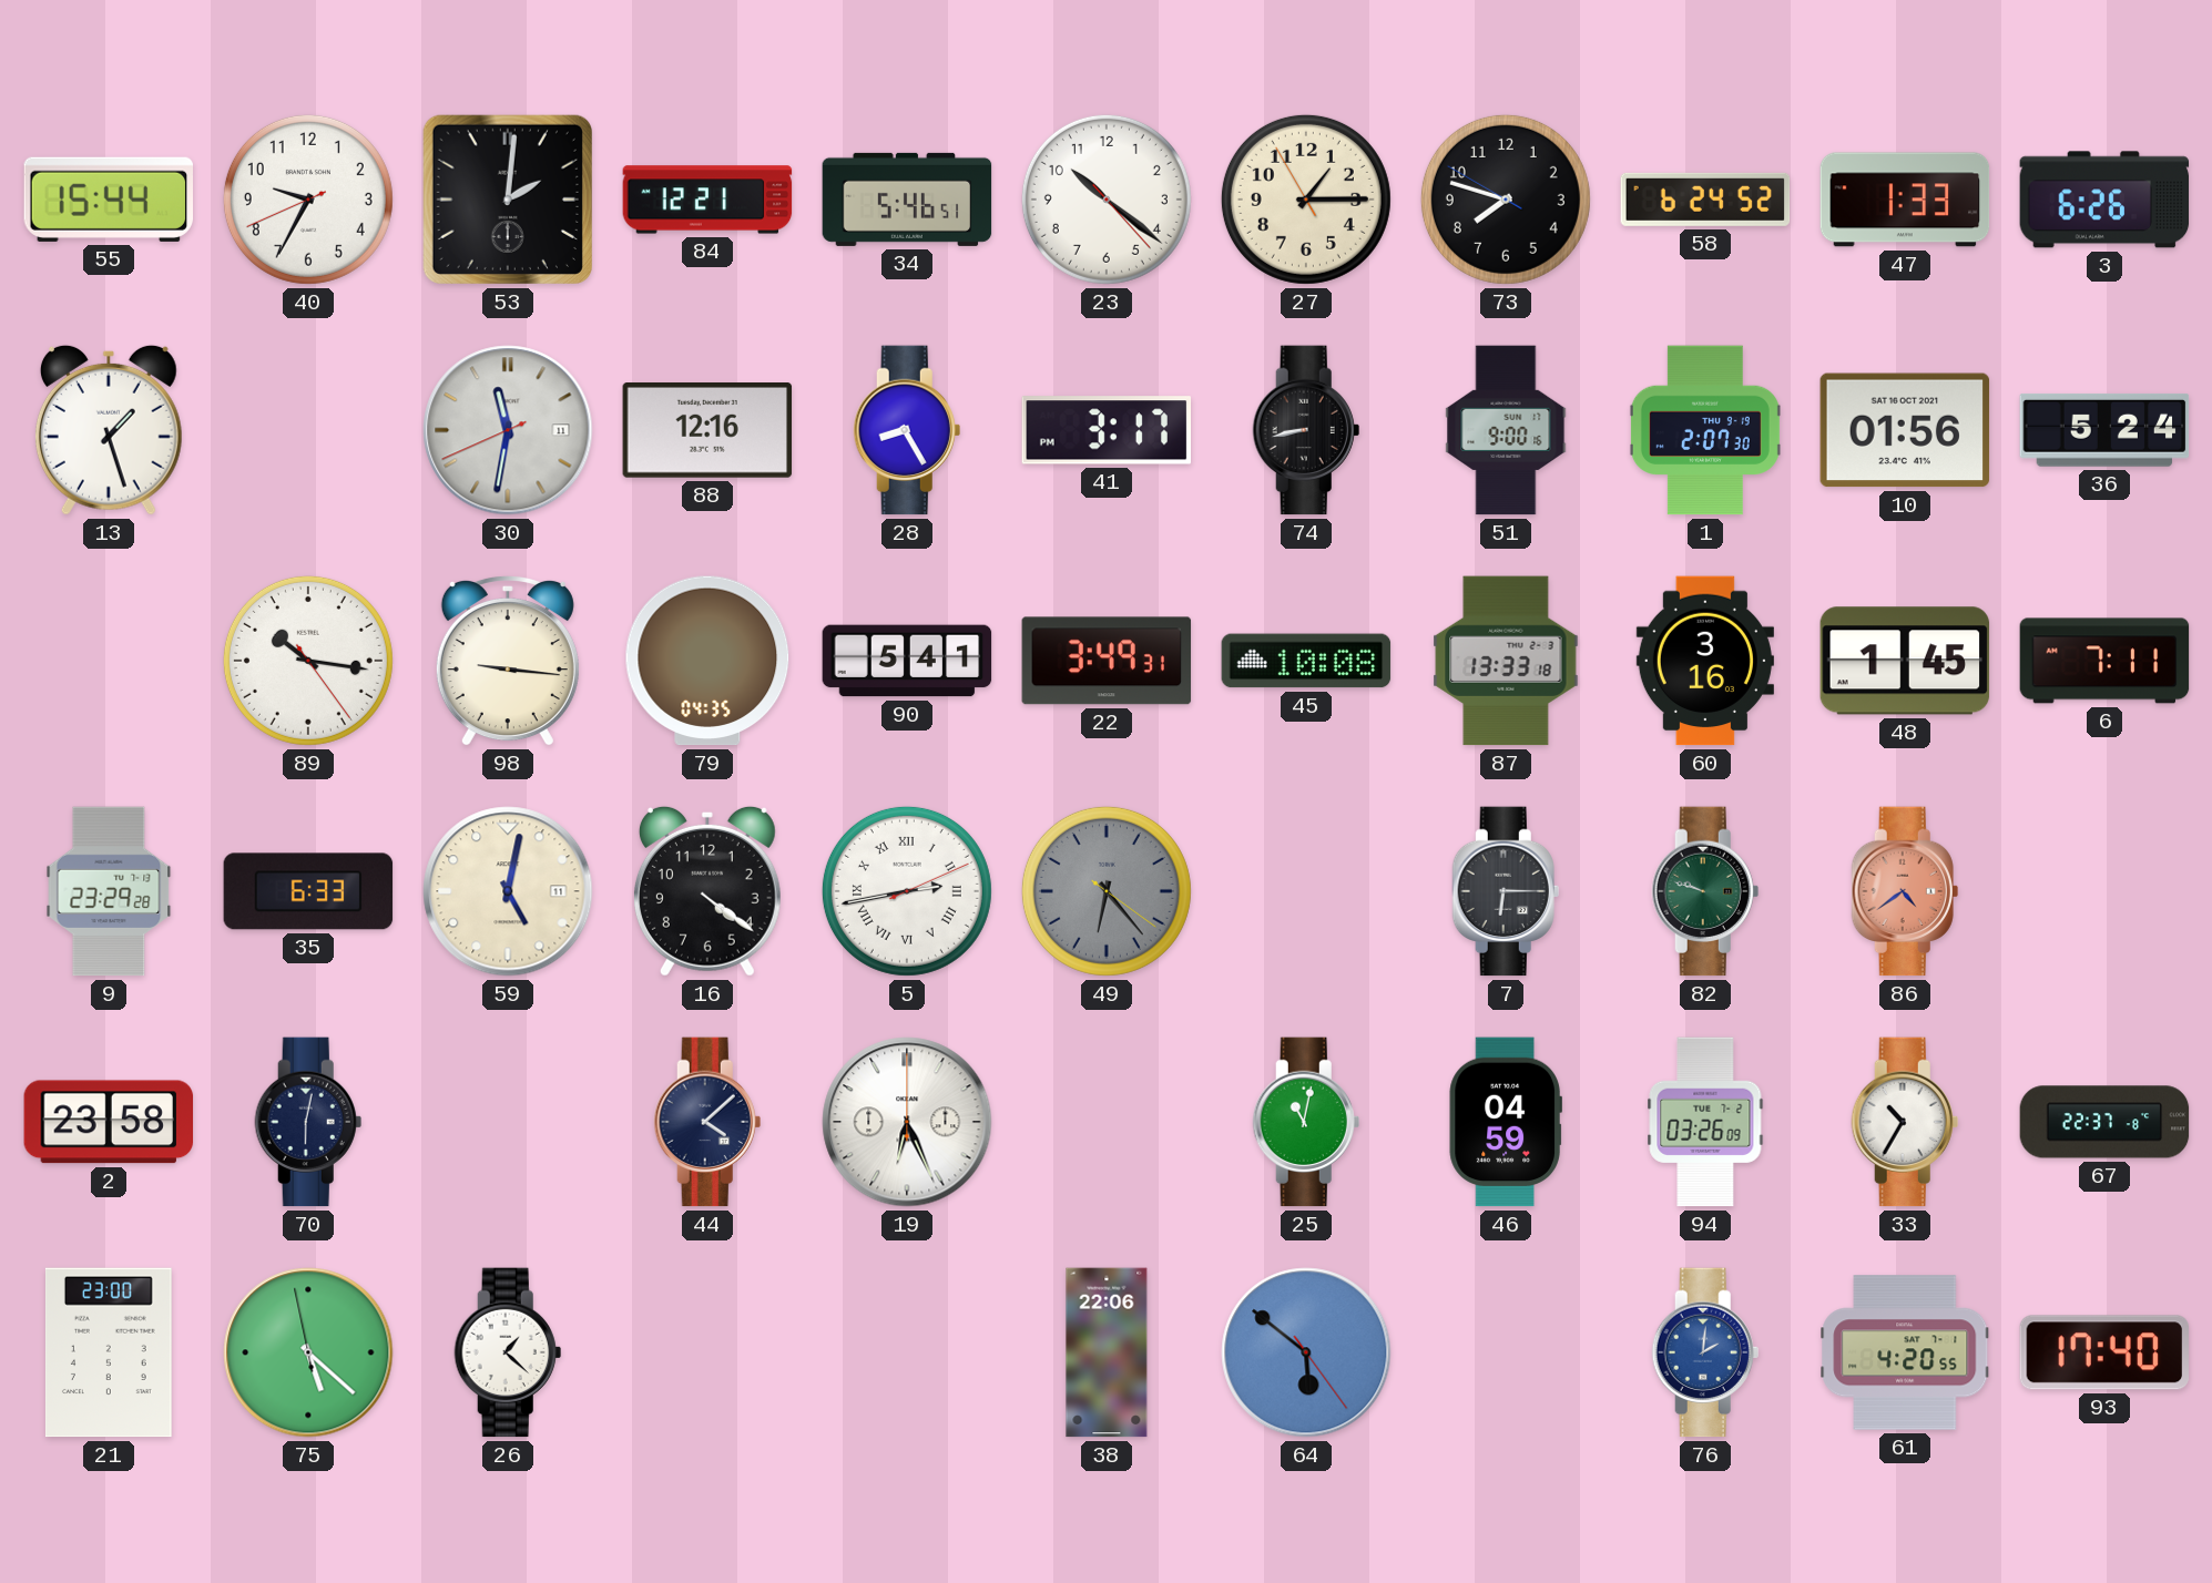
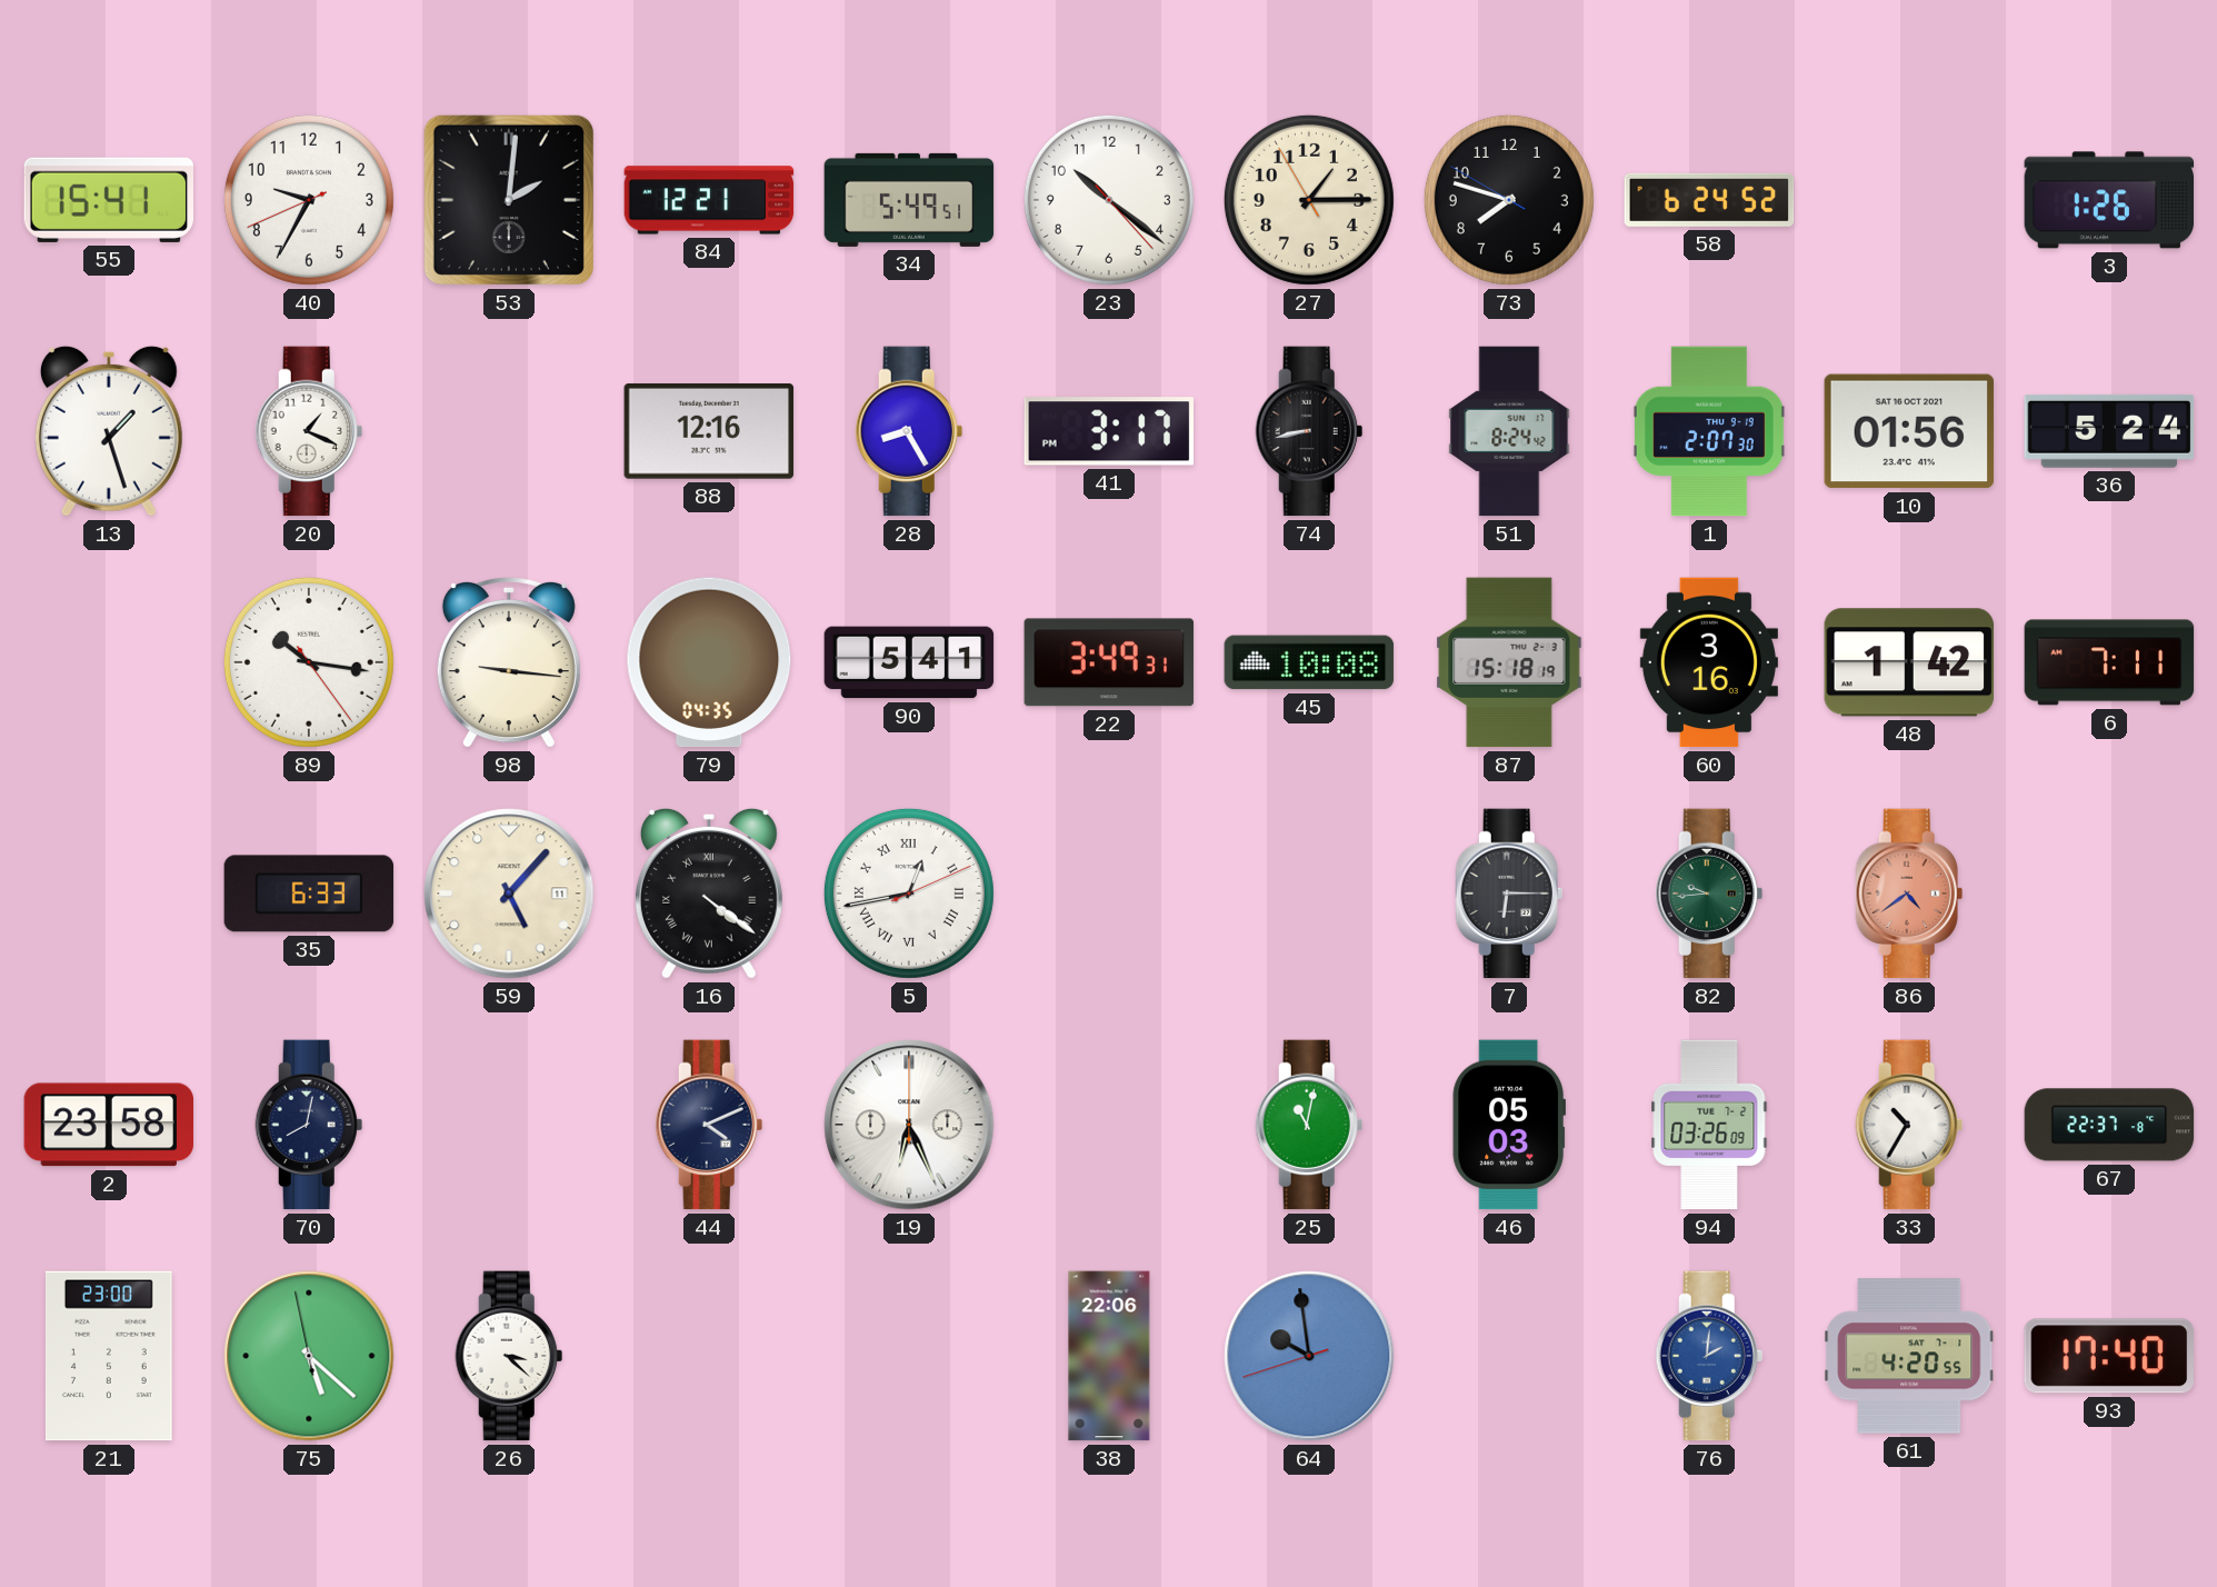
55: 15:44 -> 15:41 (109, 200)
34: 5:46 -> 5:49 (909, 200)
47: 1:33 -> none (1905, 200)
3: 6:26 -> 1:26 (2109, 200)
20: none -> 1:19 (309, 431)
30: 11:31 -> none (508, 430)
51: 9:00 -> 8:24 (1509, 431)
87: 13:33 -> 15:18 (1509, 662)
48: 1:45 -> 1:42 (1909, 662)
9: 23:29 -> none (109, 891)
59: 5:02 -> 5:07 (509, 894)
16 numerals: Arabic -> Roman (709, 894)
5: 2:43 -> 12:43 (909, 894)
49: 6:23 -> none (1107, 891)
82: 9:48 -> 9:44 (1709, 894)
70: 6:02 -> 8:02 (309, 1125)
44: 4:08 -> 4:11 (709, 1125)
46: 04:59 -> 05:03 (1509, 1125)
26: 1:22 -> 3:22 (509, 1356)
64: 5:51 -> 9:58 (1309, 1356)
